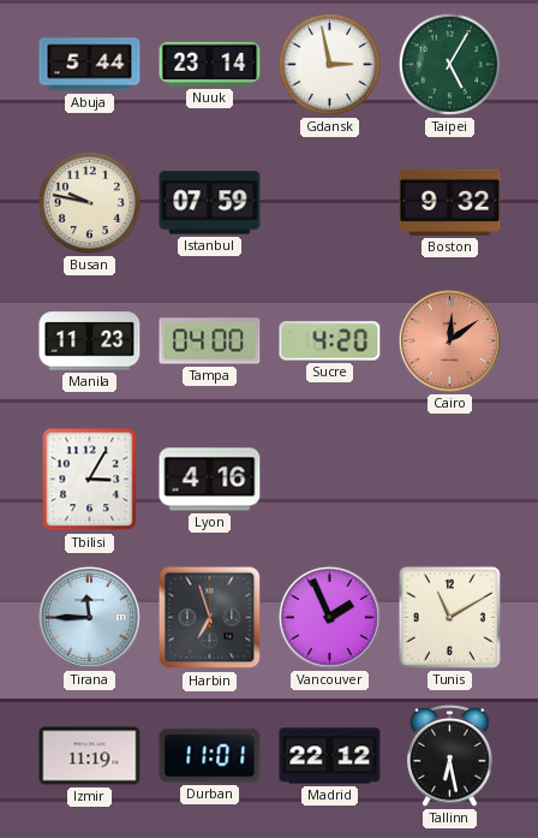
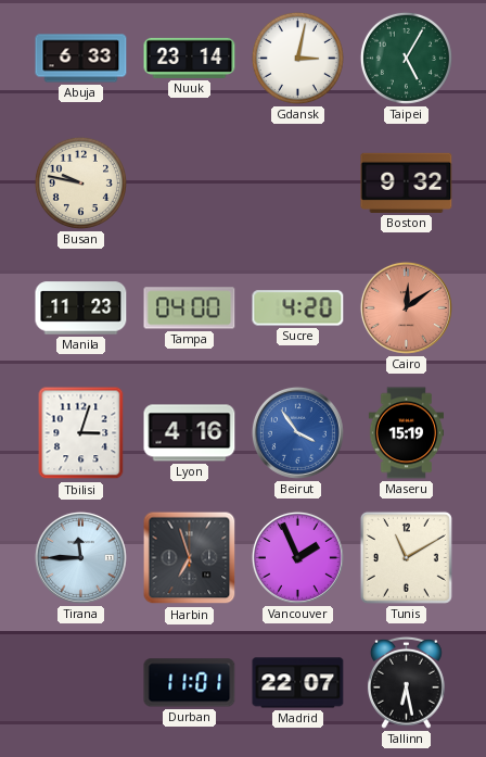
Abuja: 5:44 -> 6:33 (81, 59)
Gdansk: 2:58 -> 3:02 (297, 58)
Istanbul: 07:59 -> none (210, 203)
Tbilisi: 3:05 -> 3:03 (81, 433)
Beirut: none -> 3:54 (297, 432)
Maseru: none -> 15:19 (406, 433)
Izmir: 11:19 -> none (90, 756)
Madrid: 22:12 -> 22:07 (298, 683)
